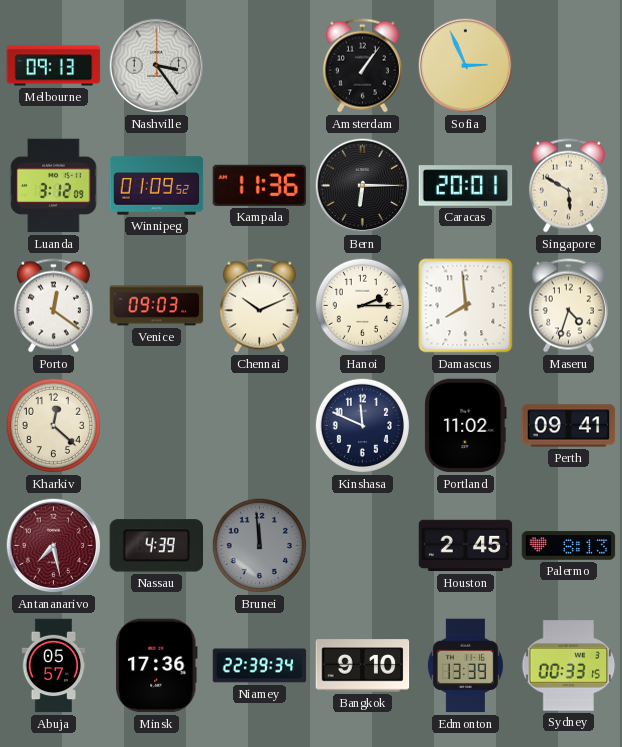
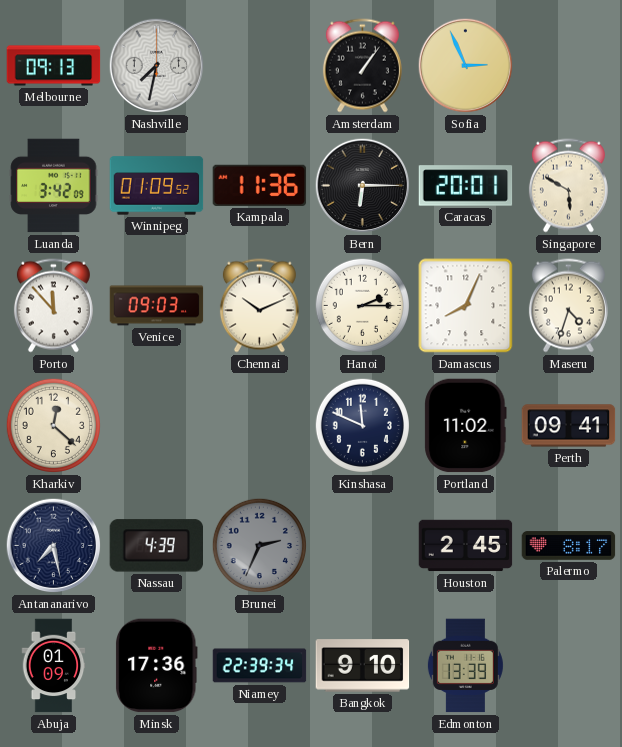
Nashville: 3:24 -> 7:32 (157, 66)
Luanda: 3:12 -> 3:42 (54, 186)
Porto: 12:21 -> 11:53 (53, 306)
Damascus: 7:59 -> 8:04 (466, 306)
Antananarivo dial: burgundy -> navy (54, 546)
Brunei: 11:59 -> 2:34 (259, 545)
Palermo: 8:13 -> 8:17 (569, 546)
Abuja: 05:57 -> 01:09 (54, 666)
Sydney: 00:33 -> none (569, 666)
